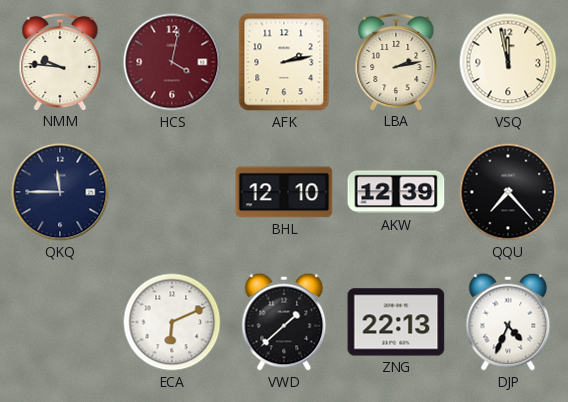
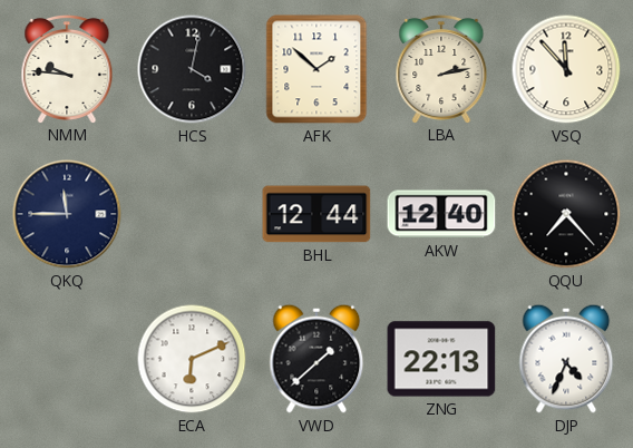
HCS dial: burgundy -> black (192, 69)
AFK: 2:13 -> 1:52 (316, 69)
VSQ: 11:58 -> 11:53 (566, 69)
BHL: 12:10 -> 12:44 (316, 214)
AKW: 12:39 -> 12:40 (441, 214)
